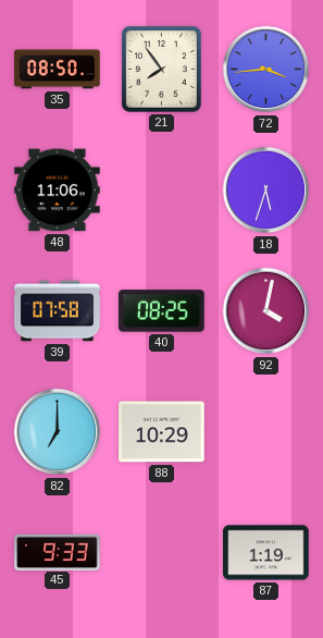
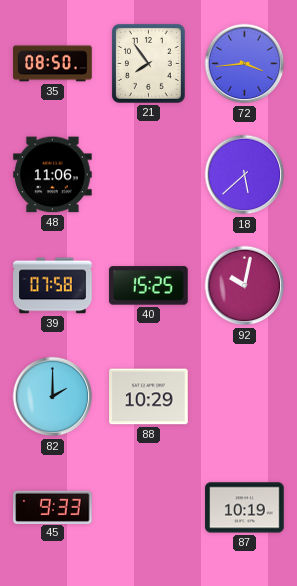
18: 5:33 -> 5:38 (245, 175)
40: 08:25 -> 15:25 (149, 286)
92: 4:02 -> 10:02 (245, 286)
82: 7:00 -> 2:00 (53, 397)
87: 1:19 -> 10:19 (245, 508)
